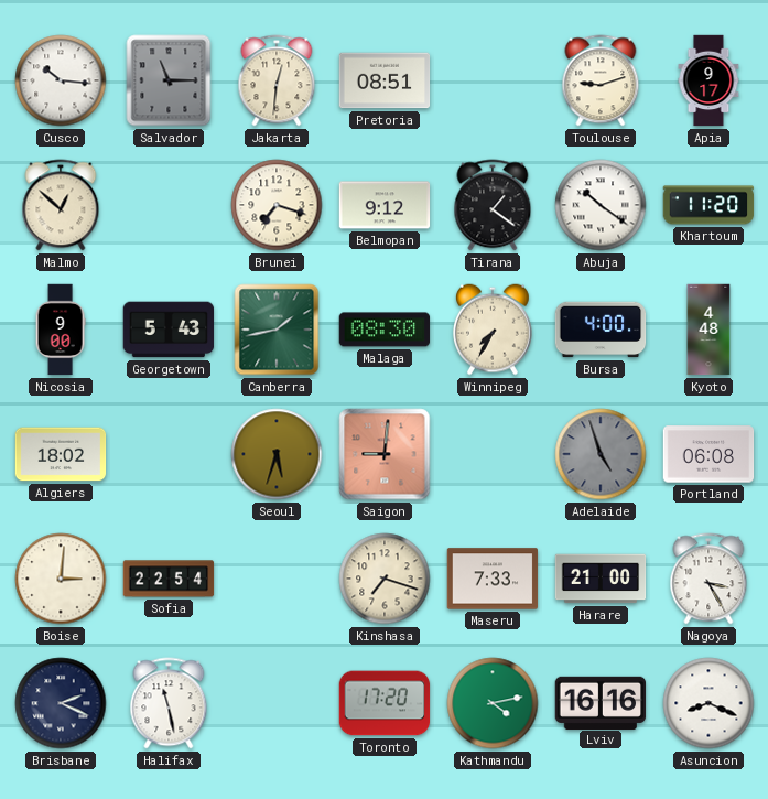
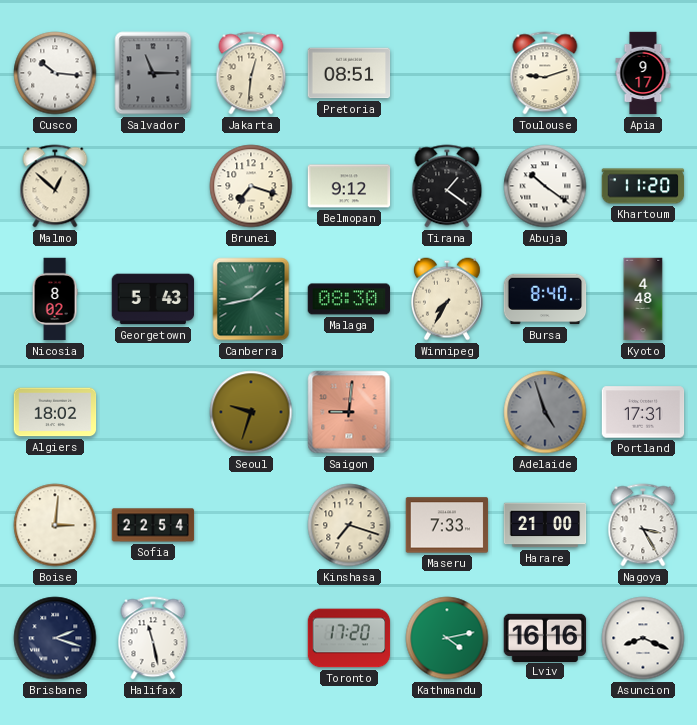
Nicosia: 9:00 -> 8:02 (55, 299)
Bursa: 4:00 -> 8:40 (545, 299)
Seoul: 5:33 -> 9:33 (251, 412)
Portland: 06:08 -> 17:31 (643, 412)
Brisbane: 2:19 -> 2:18 (55, 638)
